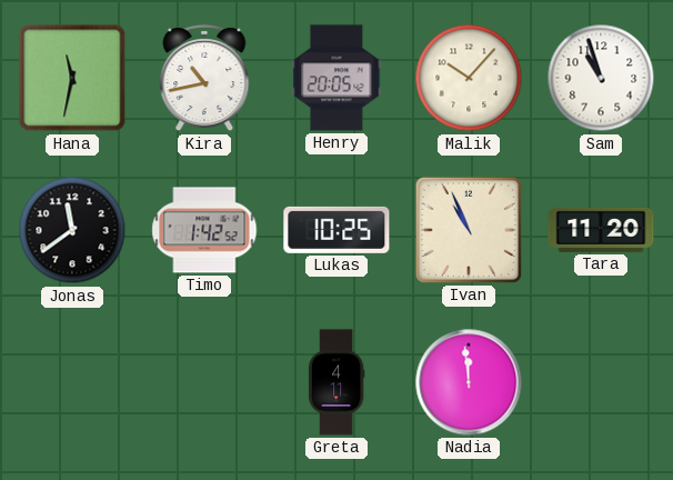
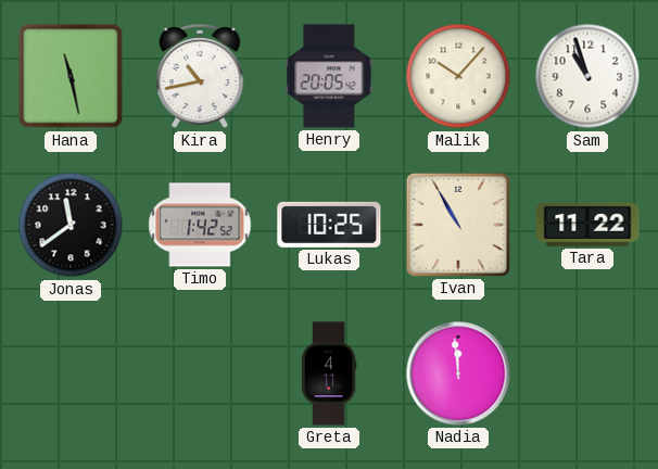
Hana: 11:32 -> 11:28 (71, 76)
Ivan: 10:56 -> 10:55 (458, 225)
Tara: 11:20 -> 11:22 (587, 225)
